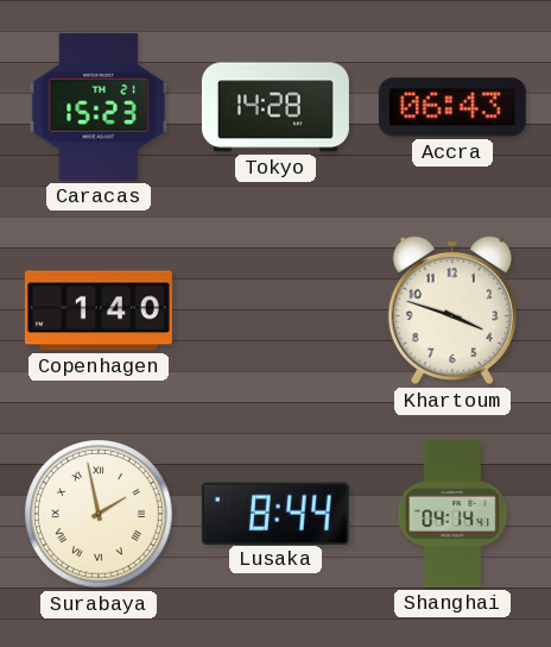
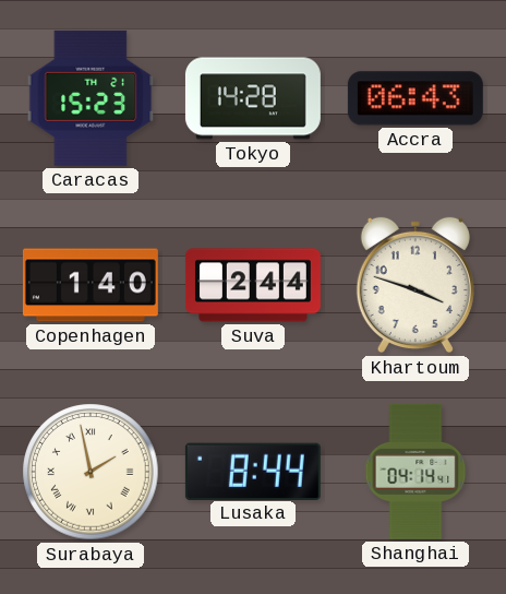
Suva: none -> 2:44 (253, 285)
